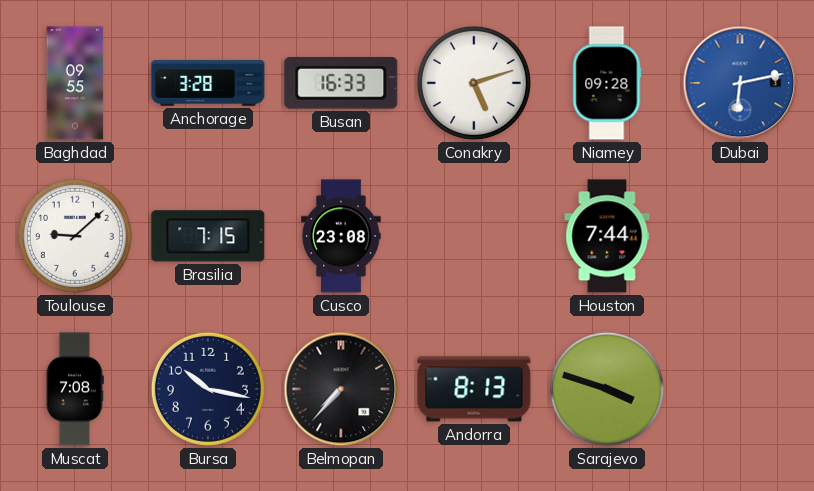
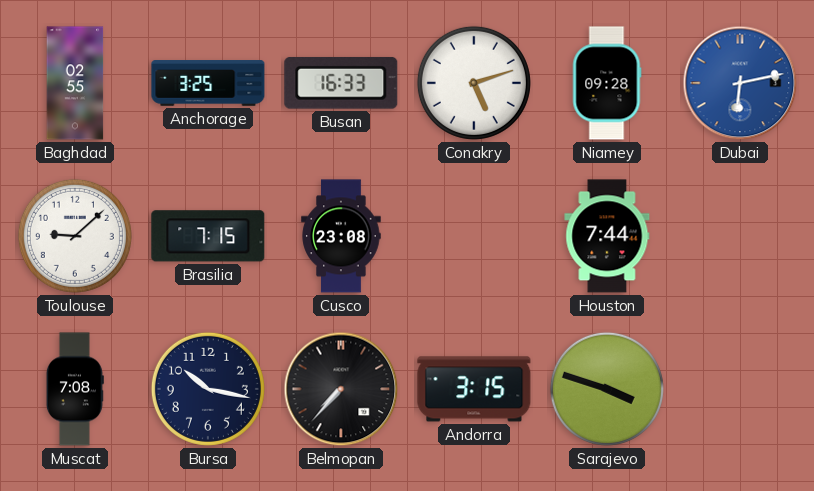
Baghdad: 09:55 -> 02:55 (75, 83)
Anchorage: 3:28 -> 3:25 (208, 83)
Andorra: 8:13 -> 3:15 (474, 389)
